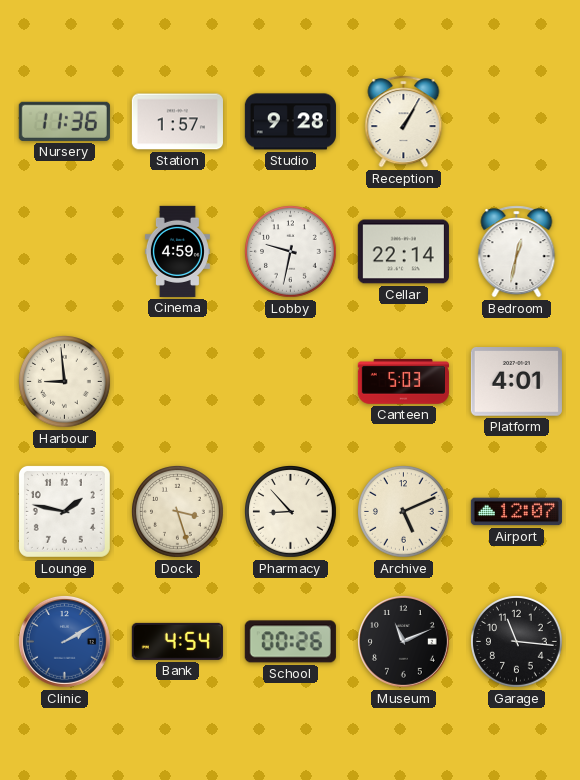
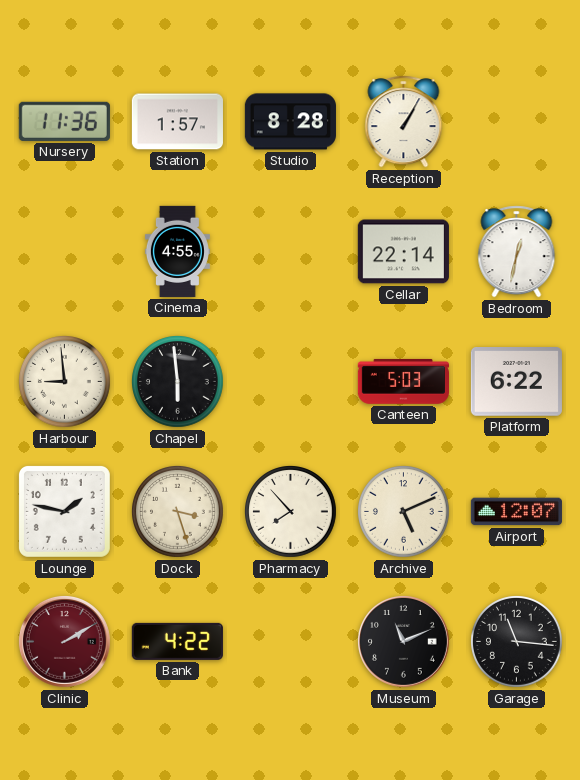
Studio: 9:28 -> 8:28 (290, 122)
Cinema: 4:59 -> 4:55 (177, 251)
Lobby: 9:32 -> none (291, 252)
Chapel: none -> 5:59 (178, 382)
Platform: 4:01 -> 6:22 (516, 382)
Pharmacy: 8:53 -> 7:53 (291, 512)
Clinic dial: blue -> burgundy (64, 641)
Bank: 4:54 -> 4:22 (177, 641)
School: 00:26 -> none (290, 642)
